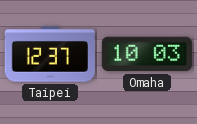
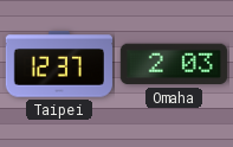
Omaha: 10:03 -> 2:03 (174, 64)
